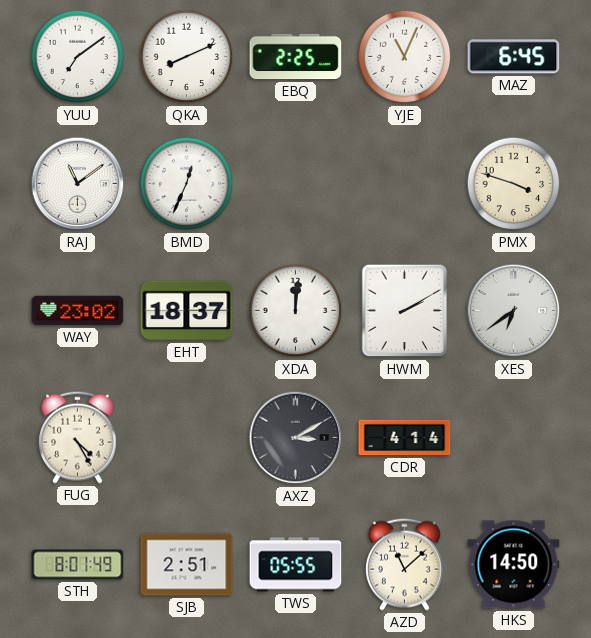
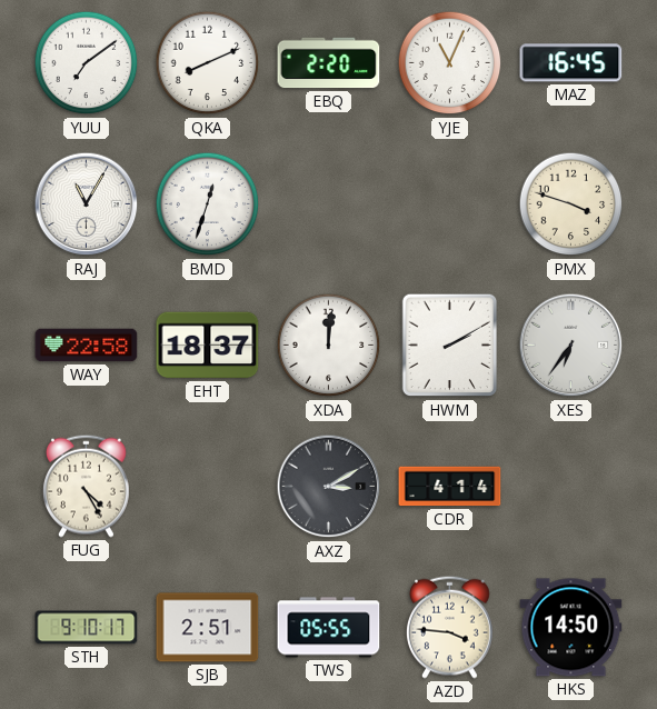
EBQ: 2:25 -> 2:20 (329, 63)
MAZ: 6:45 -> 16:45 (571, 63)
RAJ: 11:09 -> 11:05 (87, 204)
BMD: 12:34 -> 12:33 (208, 204)
WAY: 23:02 -> 22:58 (87, 346)
XES: 6:39 -> 6:36 (571, 346)
STH: 8:01 -> 9:10 (87, 628)
AZD: 11:08 -> 3:46 (449, 627)
